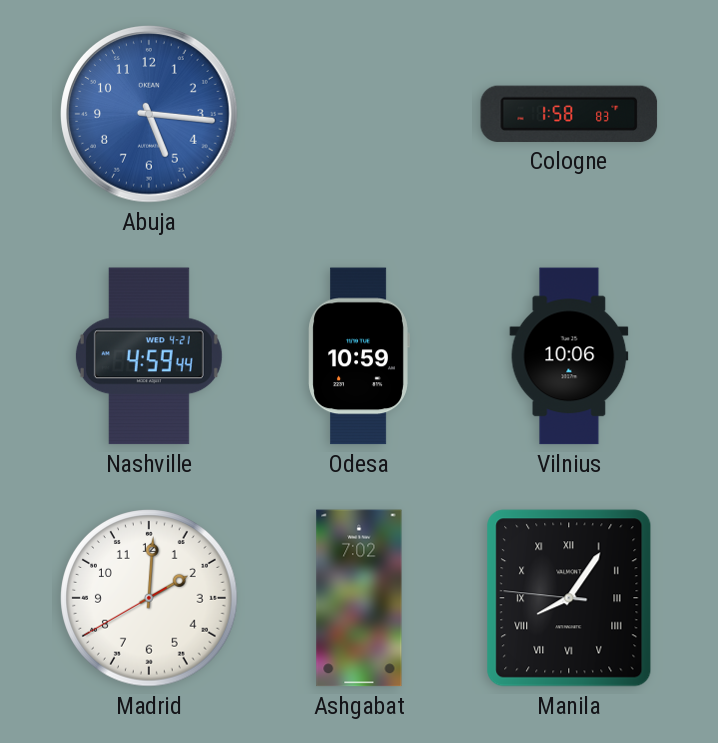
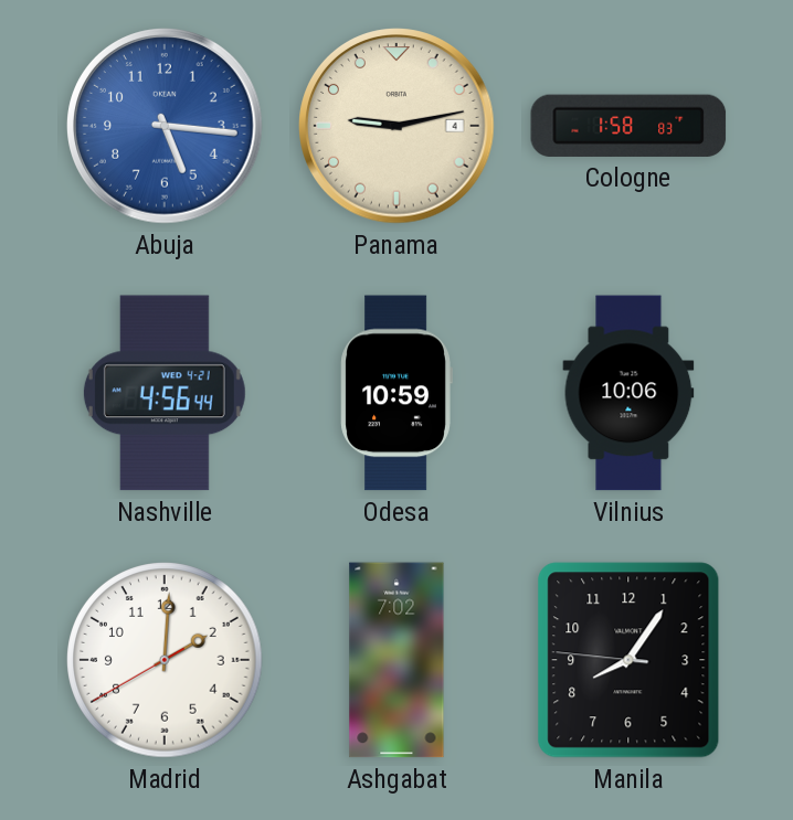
Panama: none -> 9:13 (396, 126)
Nashville: 4:59 -> 4:56 (165, 393)
Manila numerals: Roman -> Arabic (628, 660)
